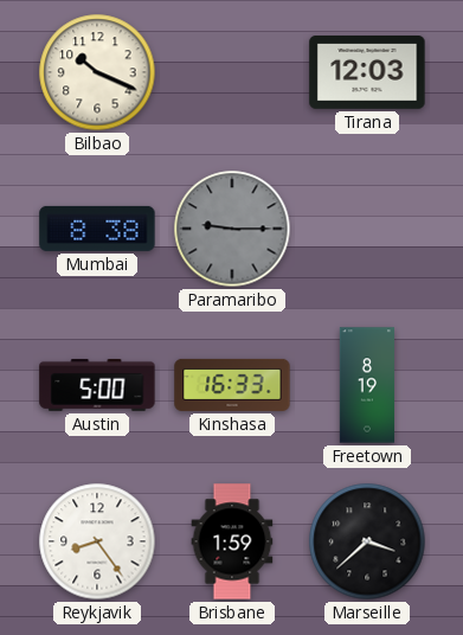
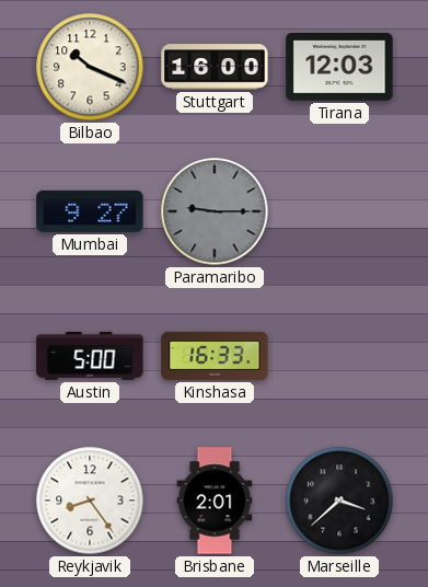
Stuttgart: none -> 16:00 (215, 67)
Mumbai: 8:38 -> 9:27 (90, 211)
Freetown: 8:19 -> none (367, 385)
Brisbane: 1:59 -> 2:01 (215, 500)
